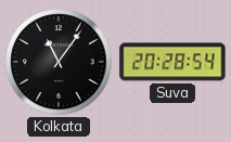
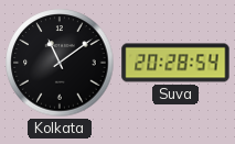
Kolkata: 11:06 -> 11:09 (60, 63)
